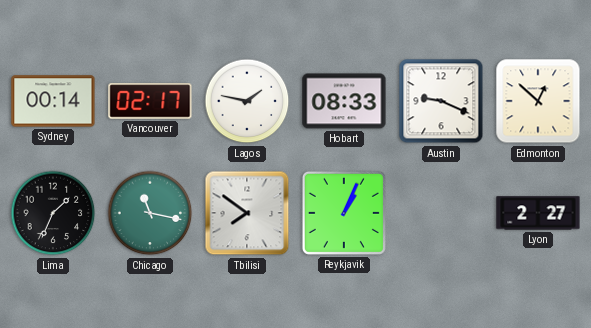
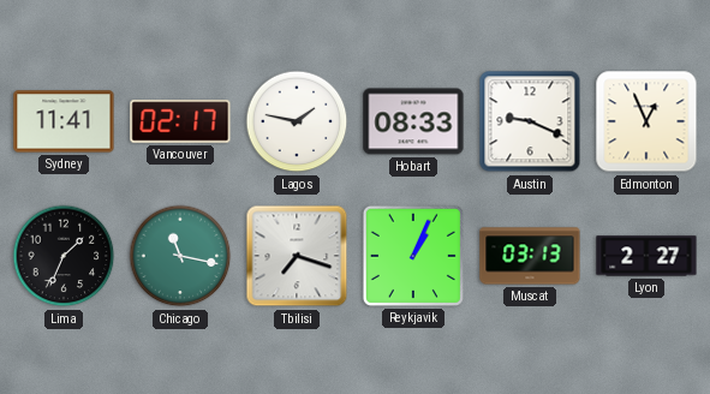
Sydney: 00:14 -> 11:41 (64, 121)
Edmonton: 12:52 -> 12:56 (646, 121)
Tbilisi: 7:51 -> 7:18 (297, 256)
Muscat: none -> 03:13 (530, 256)
